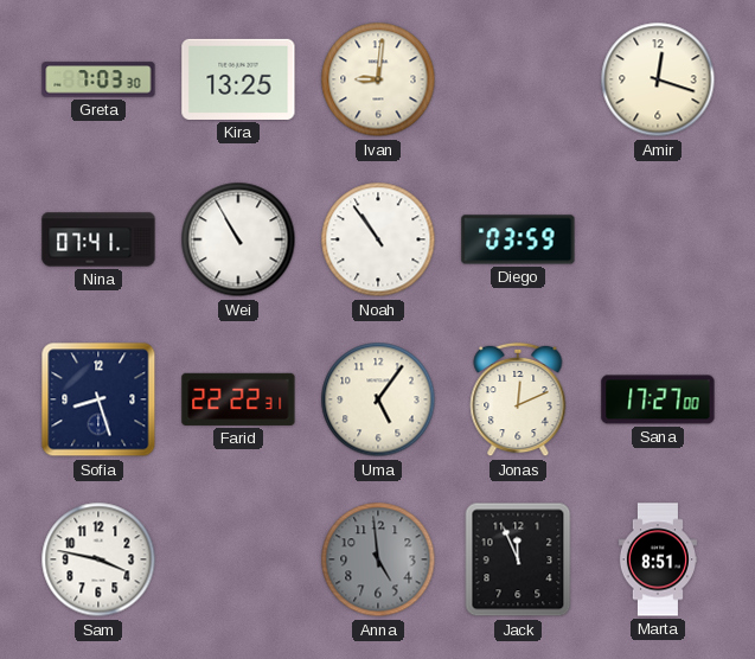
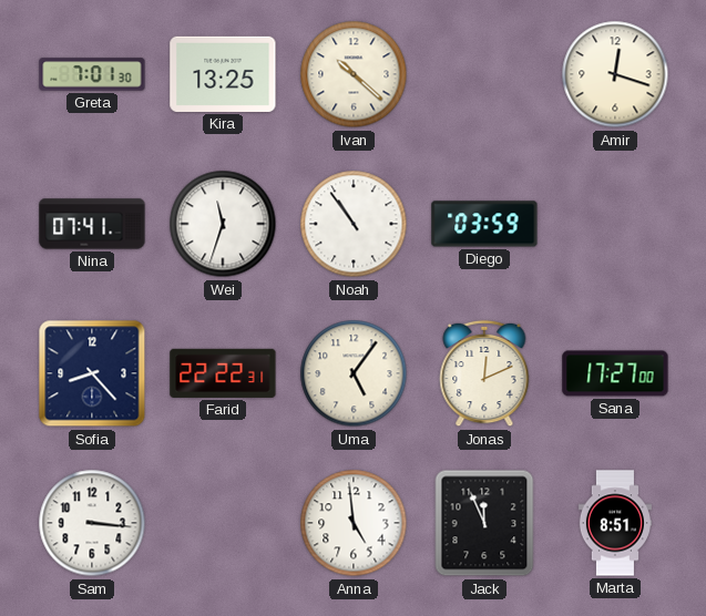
Greta: 7:03 -> 7:01 (92, 74)
Ivan: 9:01 -> 10:22 (354, 74)
Wei: 10:55 -> 11:33 (223, 224)
Sofia: 8:27 -> 8:23 (92, 373)
Sam: 3:47 -> 3:16 (92, 523)
Anna dial: grey -> white (354, 523)
